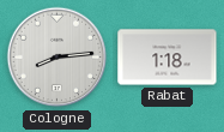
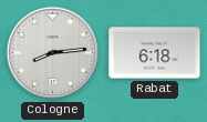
Rabat: 1:18 -> 6:18 (155, 53)
